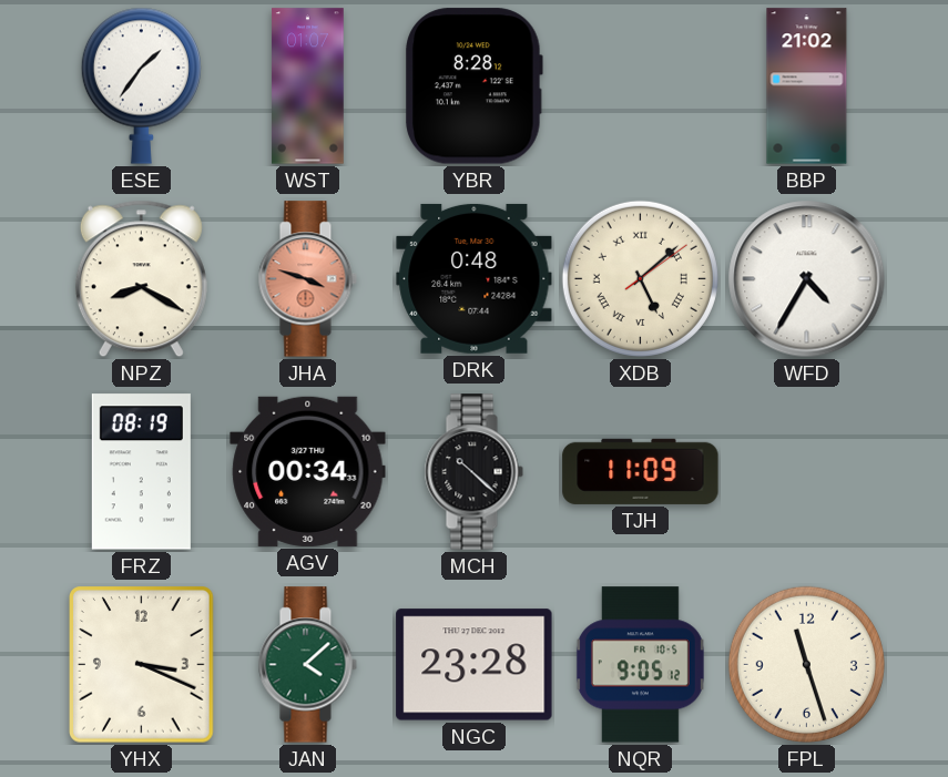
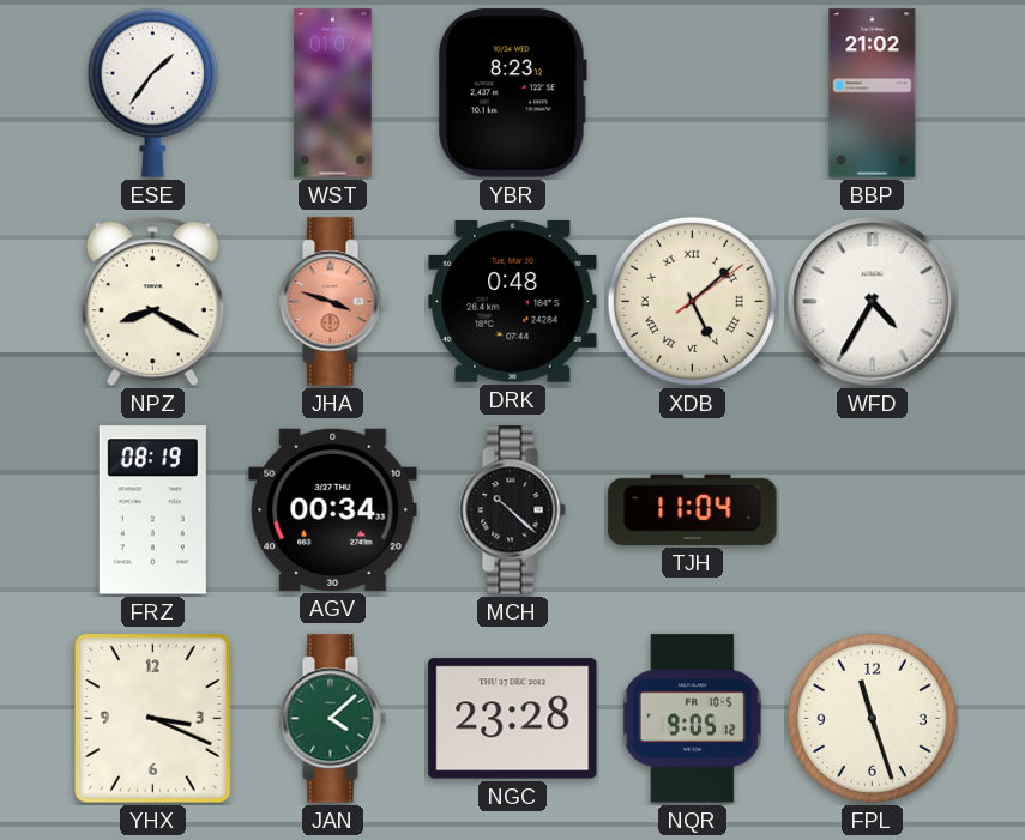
YBR: 8:28 -> 8:23 (512, 93)
TJH: 11:09 -> 11:04 (693, 509)
